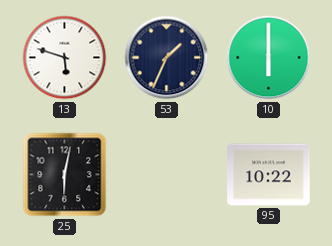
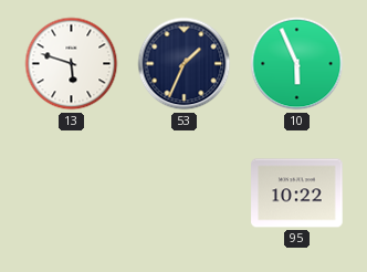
10: 6:00 -> 5:56 (297, 64)
25: 6:02 -> none (65, 175)
